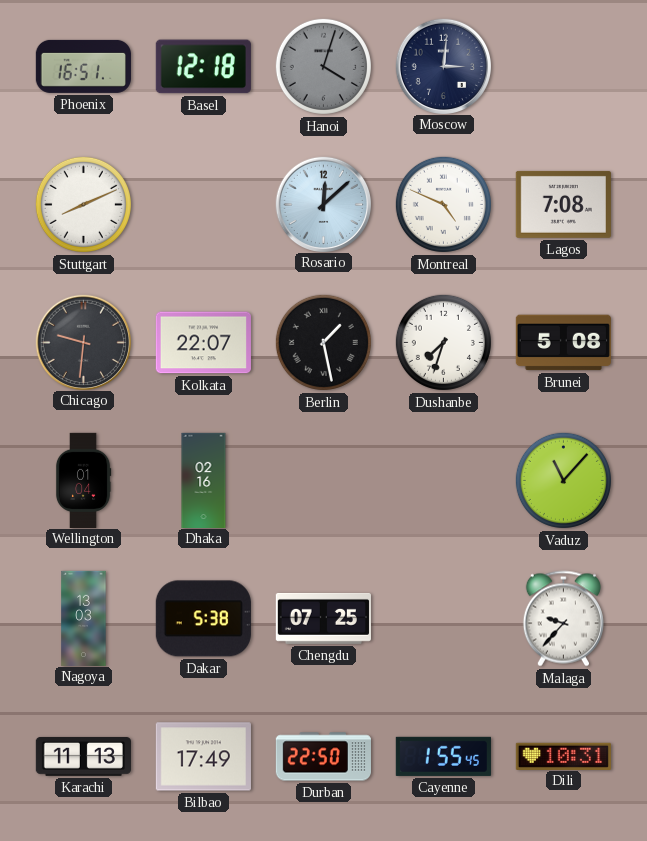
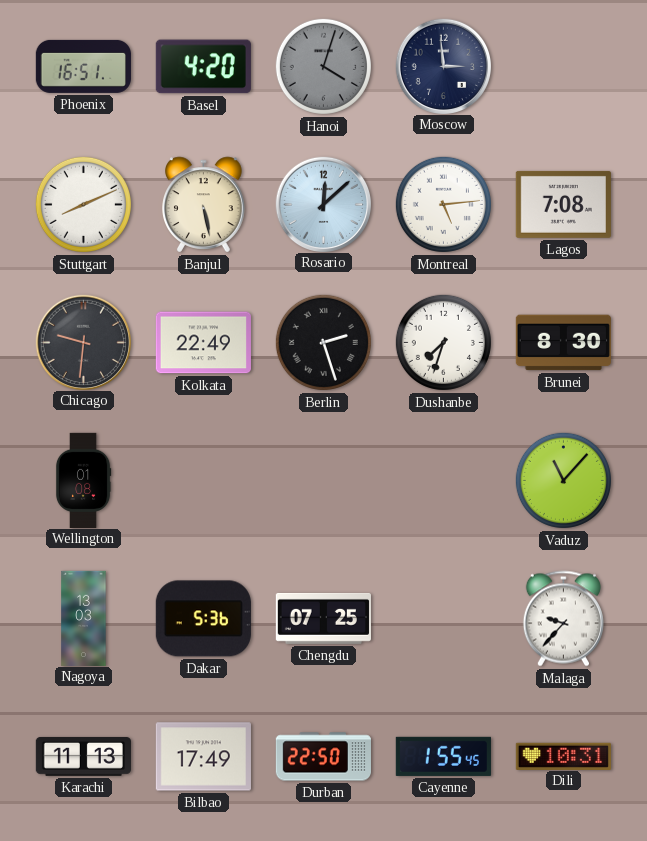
Basel: 12:18 -> 4:20 (203, 67)
Moscow: 3:01 -> 2:59 (443, 66)
Banjul: none -> 5:28 (204, 205)
Montreal: 4:49 -> 5:14 (443, 204)
Kolkata: 22:07 -> 22:49 (203, 343)
Berlin: 1:28 -> 2:27 (323, 342)
Brunei: 5:08 -> 8:30 (563, 343)
Wellington: 01:04 -> 01:08 (83, 480)
Dhaka: 02:16 -> none (204, 480)
Dakar: 5:38 -> 5:36 (203, 619)
